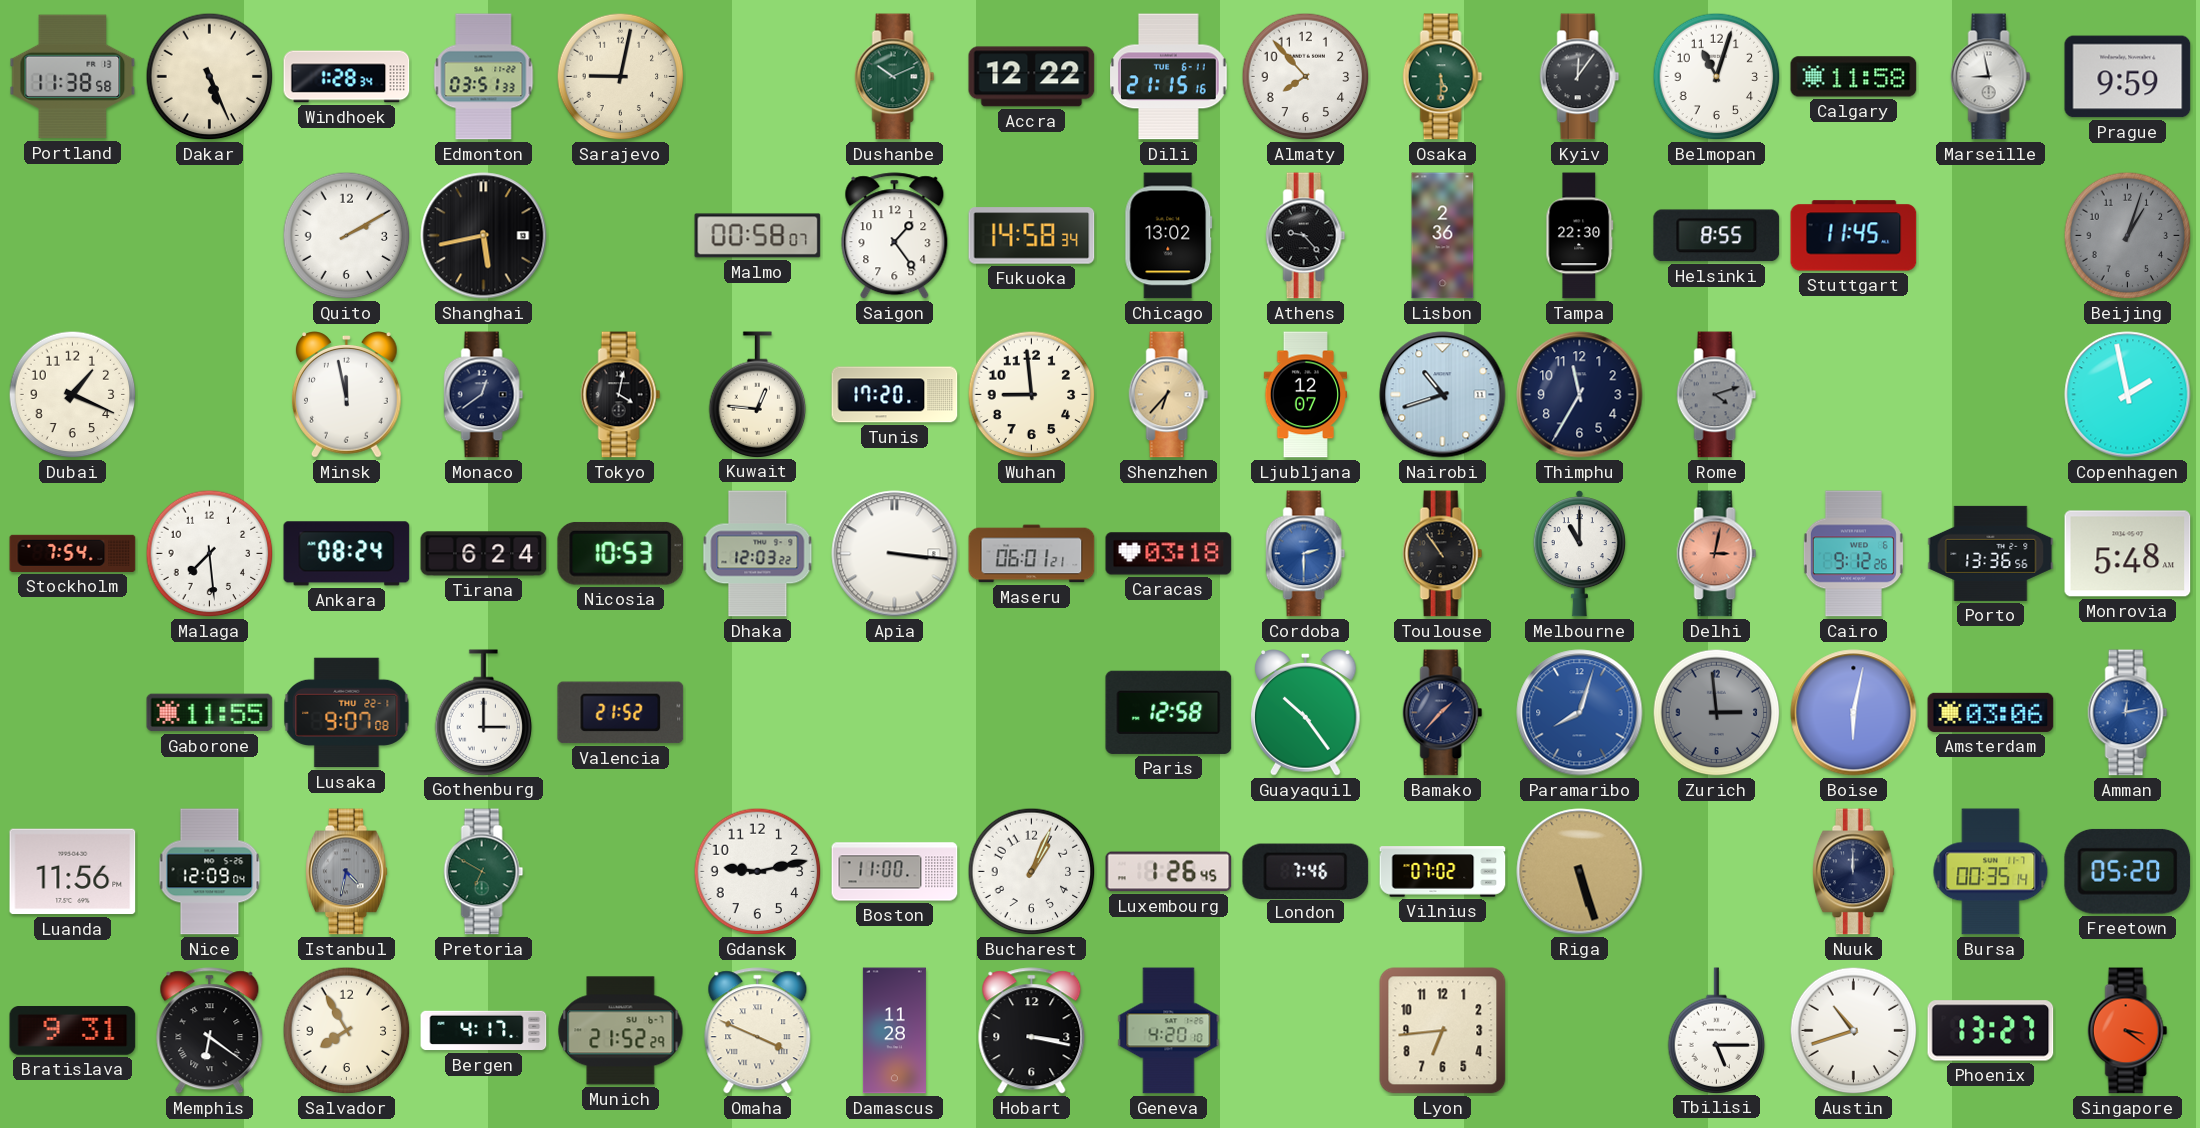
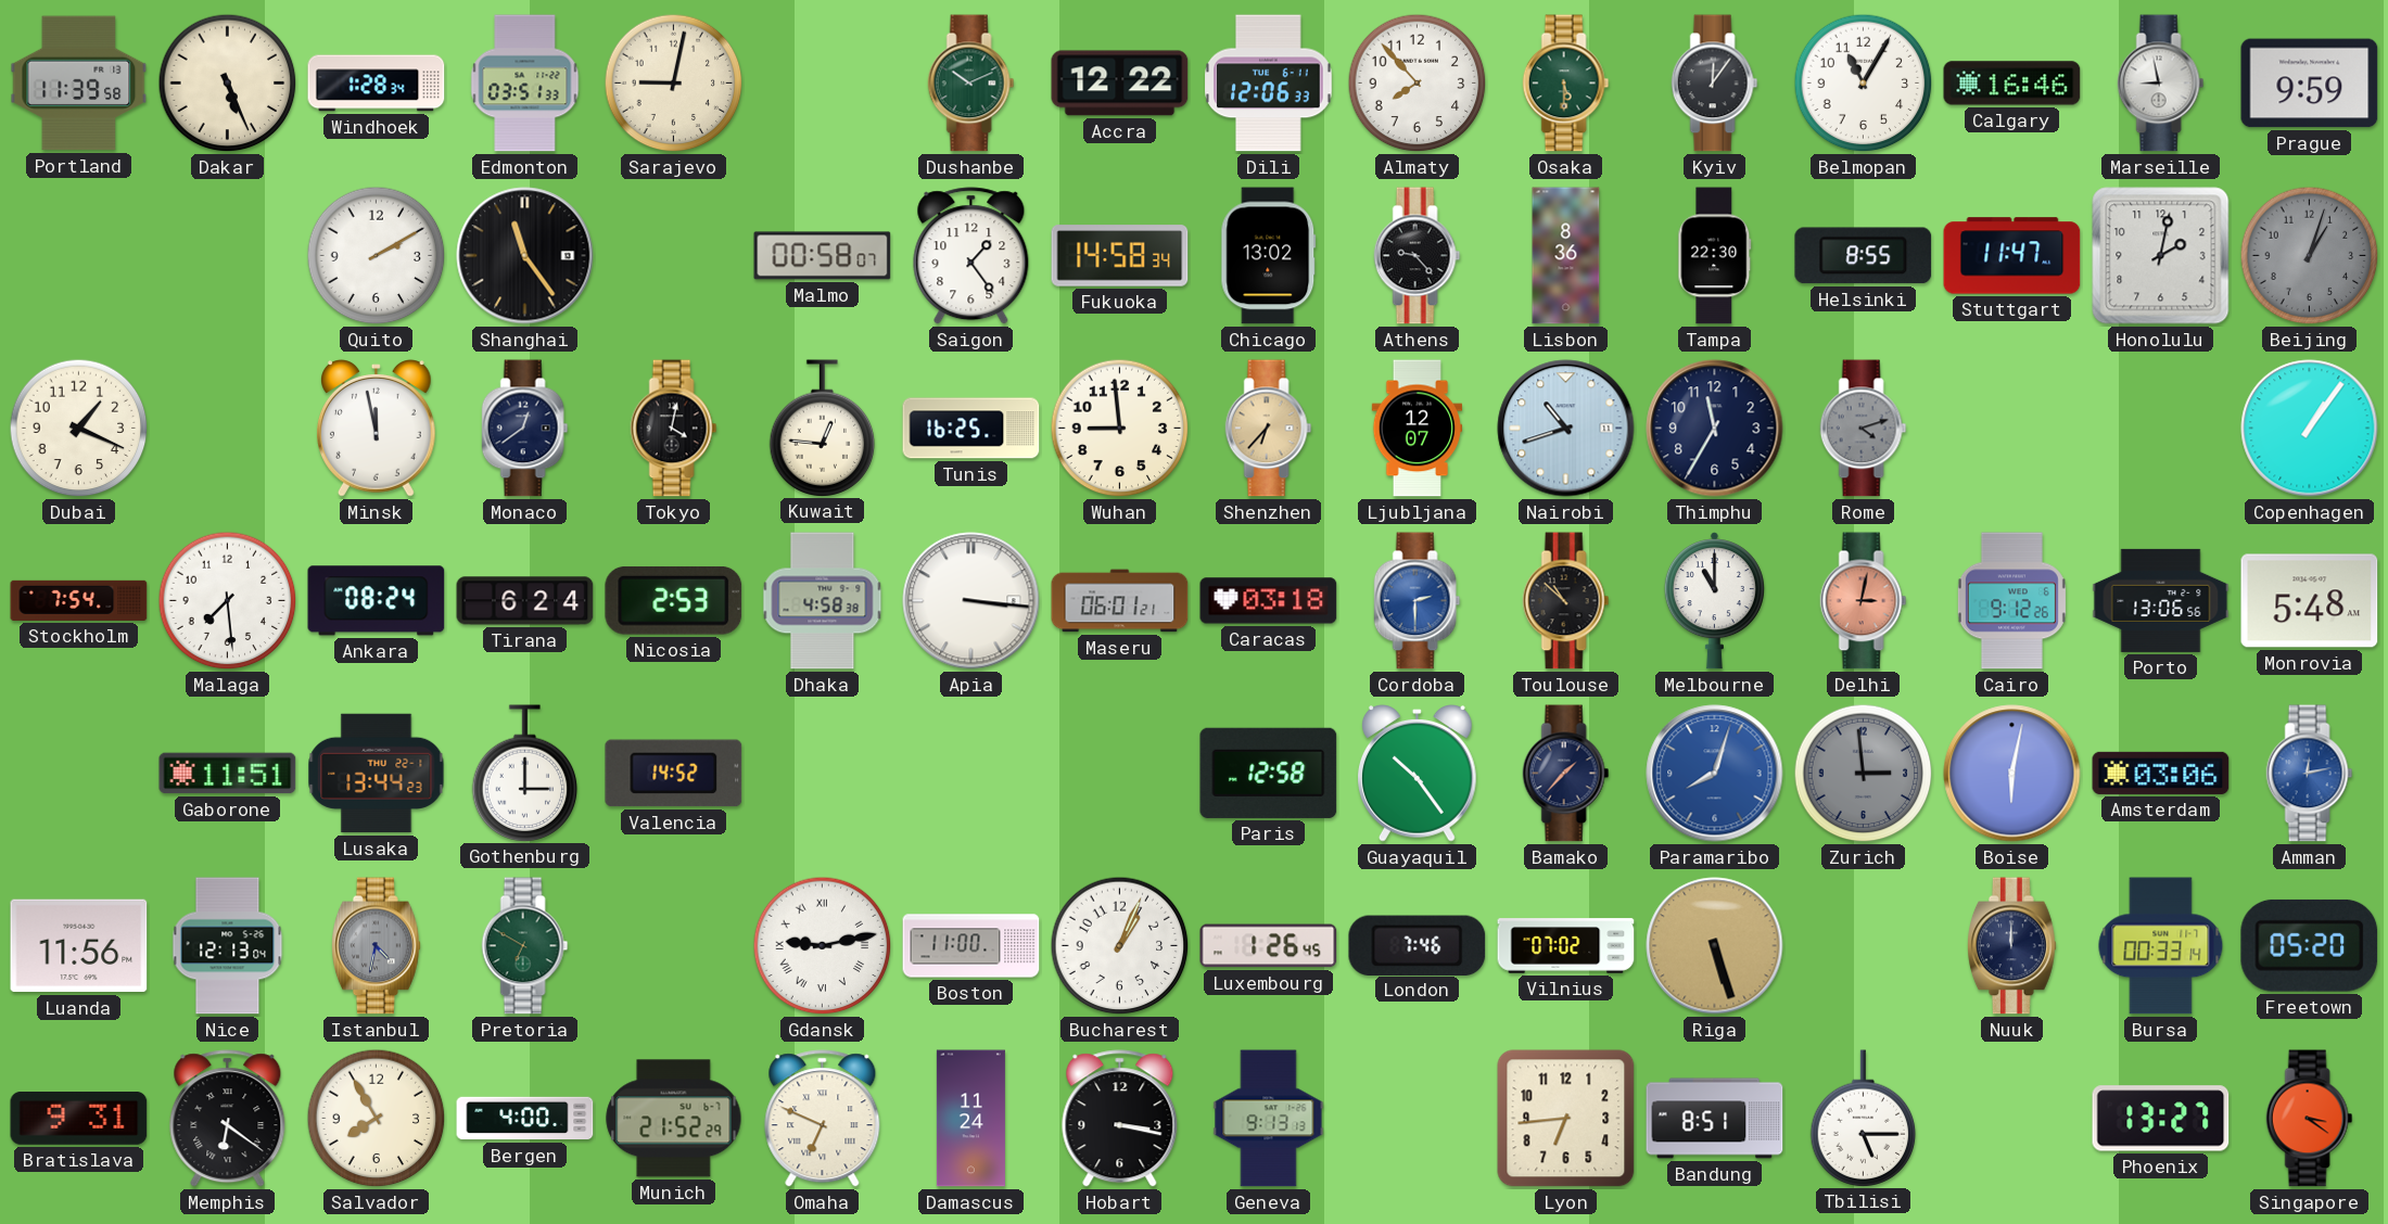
Portland: 11:38 -> 11:39 (79, 84)
Dili: 21:15 -> 12:06 (1269, 84)
Belmopan: 11:03 -> 11:05 (1864, 84)
Calgary: 11:58 -> 16:46 (2012, 84)
Shanghai: 5:43 -> 11:24 (525, 256)
Lisbon: 2:36 -> 8:36 (1566, 256)
Stuttgart: 11:45 -> 11:47 (2012, 256)
Honolulu: none -> 2:02 (2161, 256)
Tunis: 17:20 -> 16:25 (971, 429)
Copenhagen: 1:58 -> 1:06 (2310, 429)
Nicosia: 10:53 -> 2:53 (674, 600)
Dhaka: 12:03 -> 4:58 (823, 601)
Toulouse: 10:54 -> 10:52 (1566, 601)
Porto: 13:36 -> 13:06 (2161, 600)
Gaborone: 11:55 -> 11:51 (228, 774)
Lusaka: 9:07 -> 13:44 (377, 774)
Valencia: 21:52 -> 14:52 (674, 774)
Nice: 12:09 -> 12:13 (228, 946)
Gdansk numerals: Arabic -> Roman (823, 946)
Bursa: 00:35 -> 00:33 (2161, 946)
Bergen: 4:17 -> 4:00 (525, 1119)
Omaha: 3:49 -> 6:49 (823, 1119)
Damascus: 11:28 -> 11:24 (970, 1119)
Geneva: 4:20 -> 9:13 (1269, 1119)
Bandung: none -> 8:51 (1715, 1119)
Austin: 10:42 -> none (1854, 1031)
